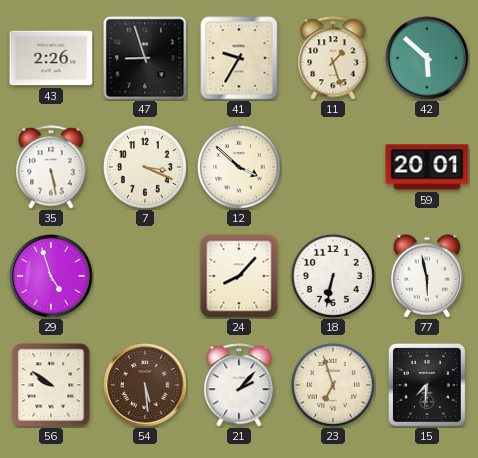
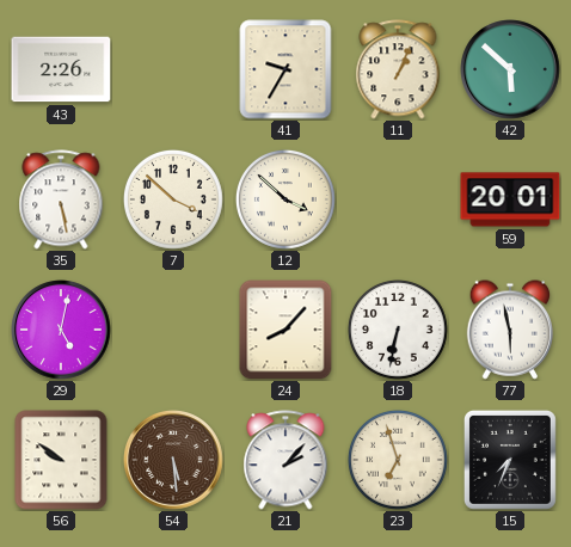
47: 8:57 -> none (145, 58)
11: 1:27 -> 1:04 (398, 69)
7: 3:19 -> 3:52 (173, 199)
29: 4:57 -> 5:02 (61, 330)
15: 7:31 -> 7:34 (510, 460)
